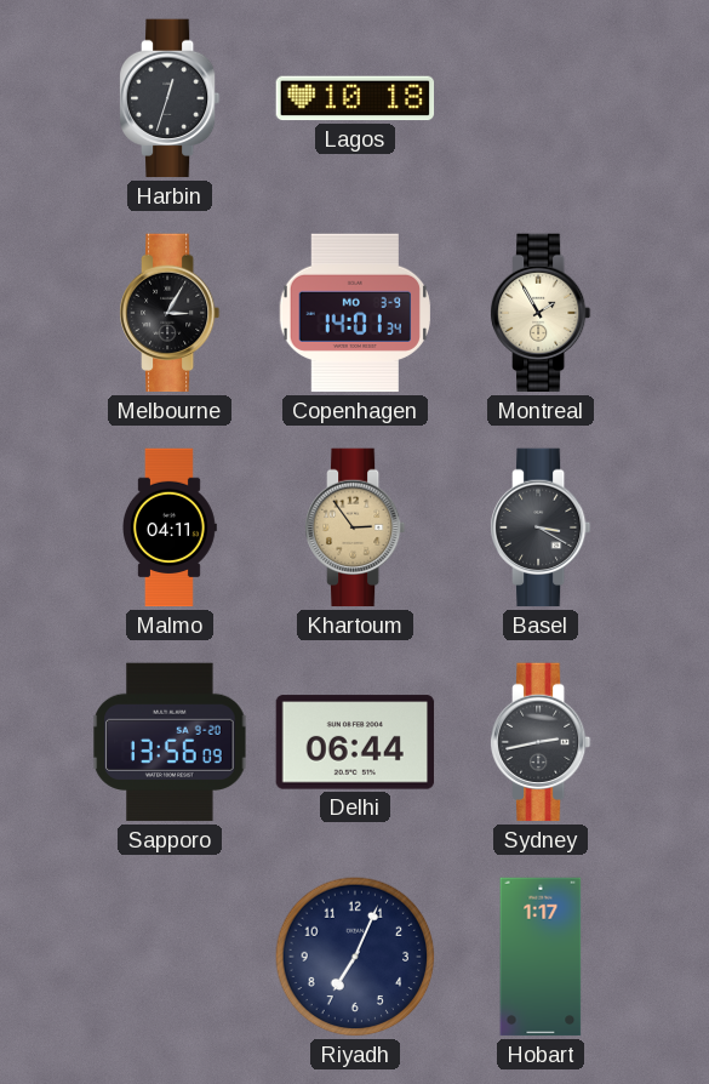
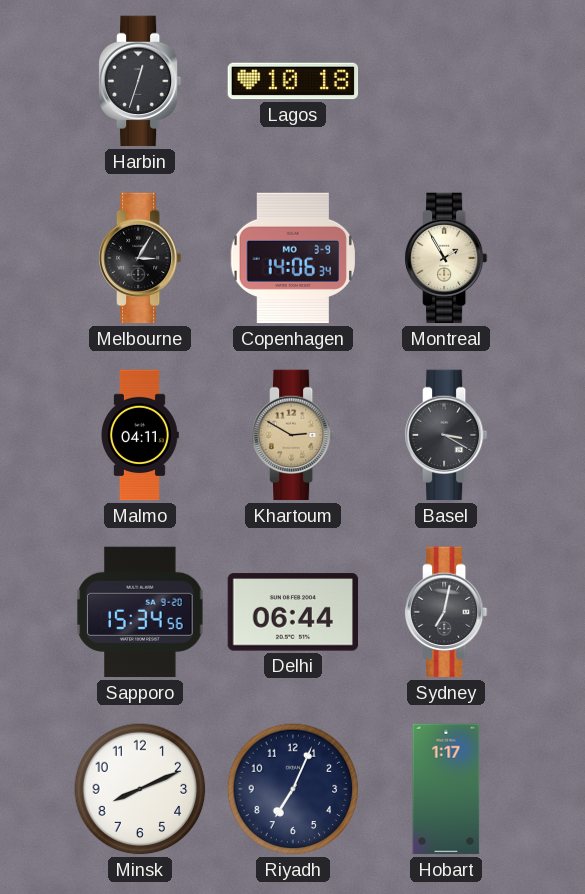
Copenhagen: 14:01 -> 14:06 (292, 258)
Khartoum: 2:54 -> 2:50 (293, 435)
Sapporo: 13:56 -> 15:34 (140, 612)
Sydney: 2:43 -> 7:02 (446, 612)
Minsk: none -> 8:11 (140, 789)
